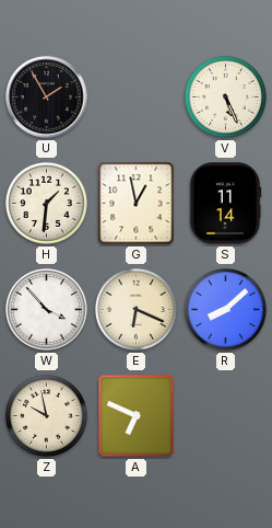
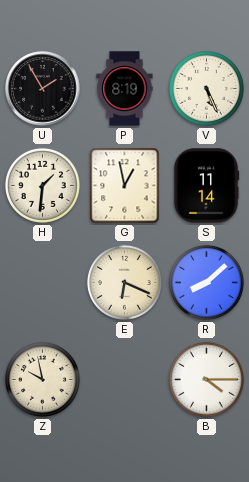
P: none -> 8:19 (125, 89)
W: 3:53 -> none (46, 309)
A: 6:49 -> none (137, 416)
B: none -> 4:15 (206, 379)
